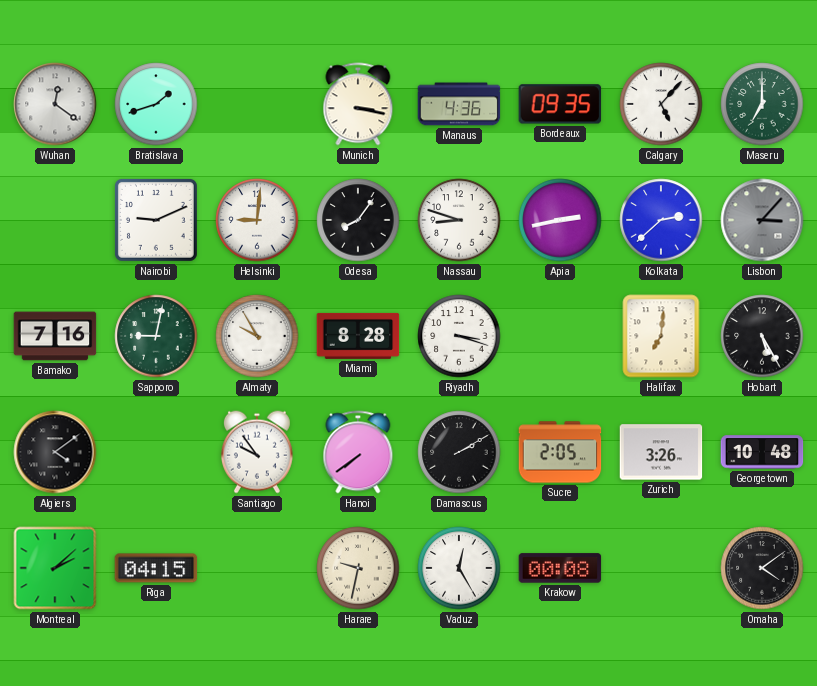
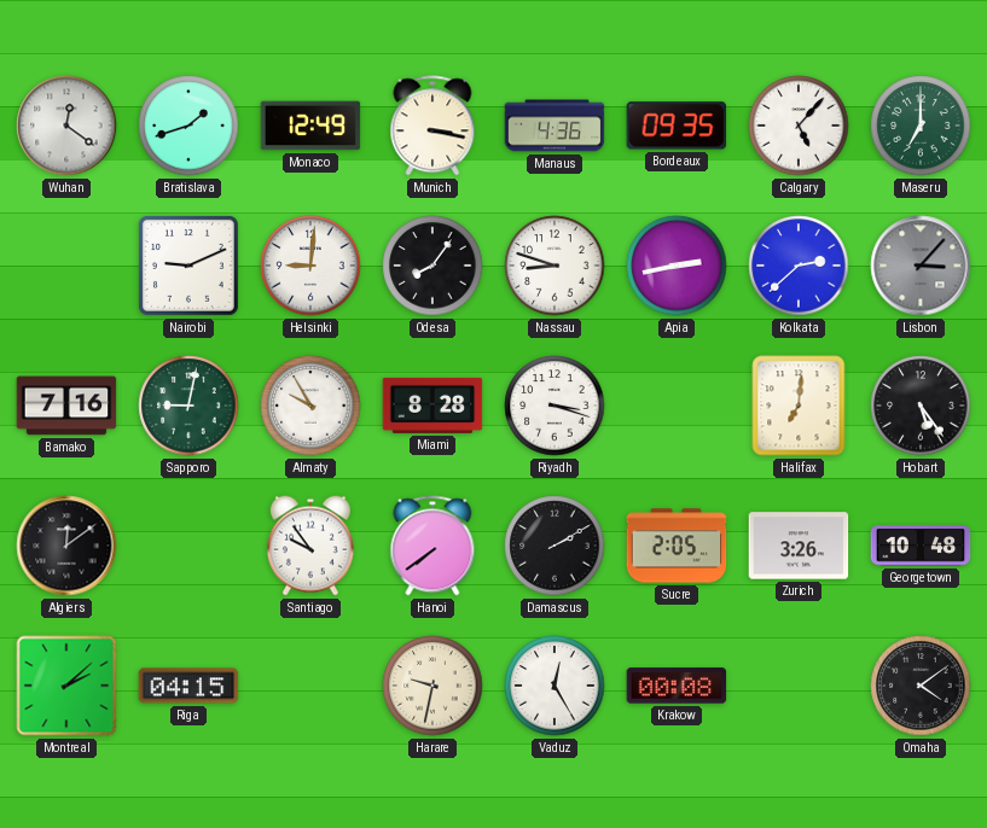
Monaco: none -> 12:49 (310, 126)
Hobart: 5:25 -> 5:24 (921, 406)
Algiers: 4:09 -> 12:09 (66, 546)
